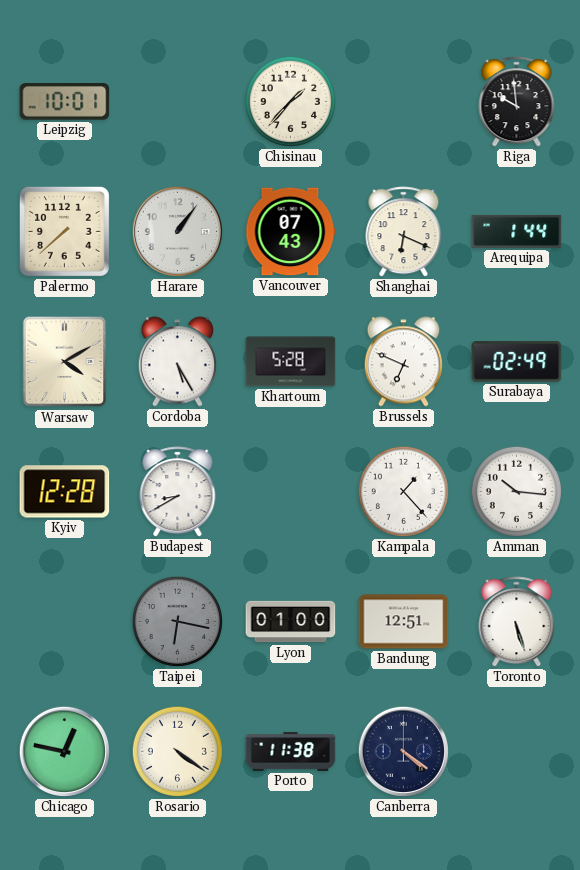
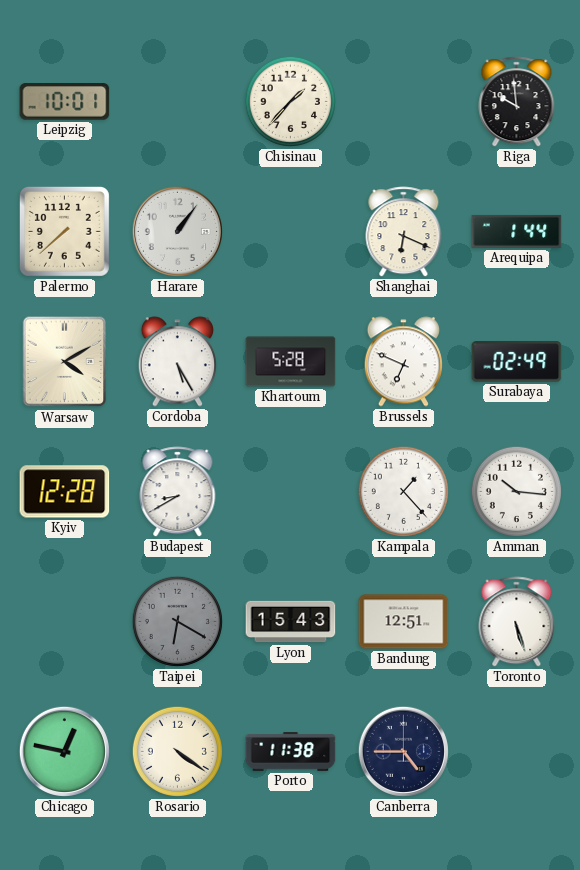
Vancouver: 07:43 -> none (290, 232)
Taipei: 6:17 -> 6:20 (177, 621)
Lyon: 01:00 -> 15:43 (291, 622)
Canberra: 4:21 -> 4:45 (403, 751)
